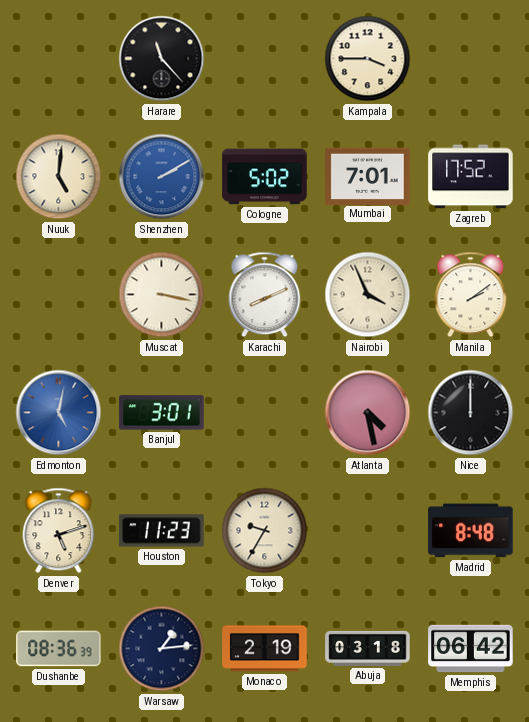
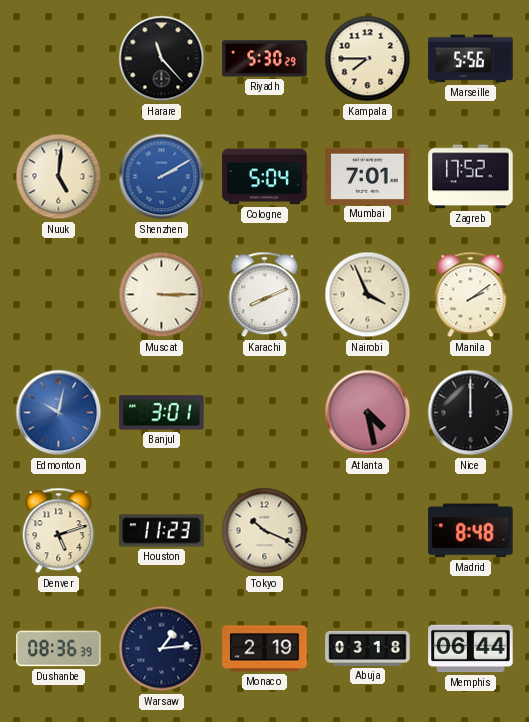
Riyadh: none -> 5:30 (265, 59)
Kampala: 3:45 -> 7:45 (368, 59)
Marseille: none -> 5:56 (471, 59)
Cologne: 5:02 -> 5:04 (265, 177)
Muscat: 3:17 -> 3:15 (162, 295)
Edmonton: 5:02 -> 10:02 (59, 413)
Tokyo: 9:35 -> 10:19 (265, 531)
Memphis: 06:42 -> 06:44 (471, 649)
